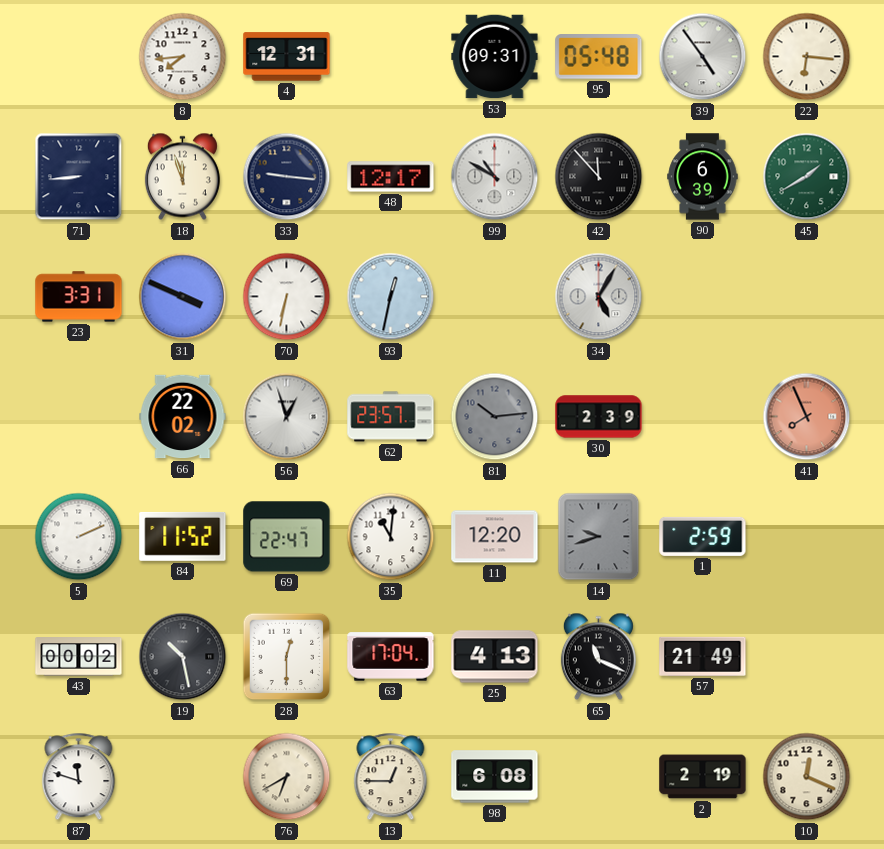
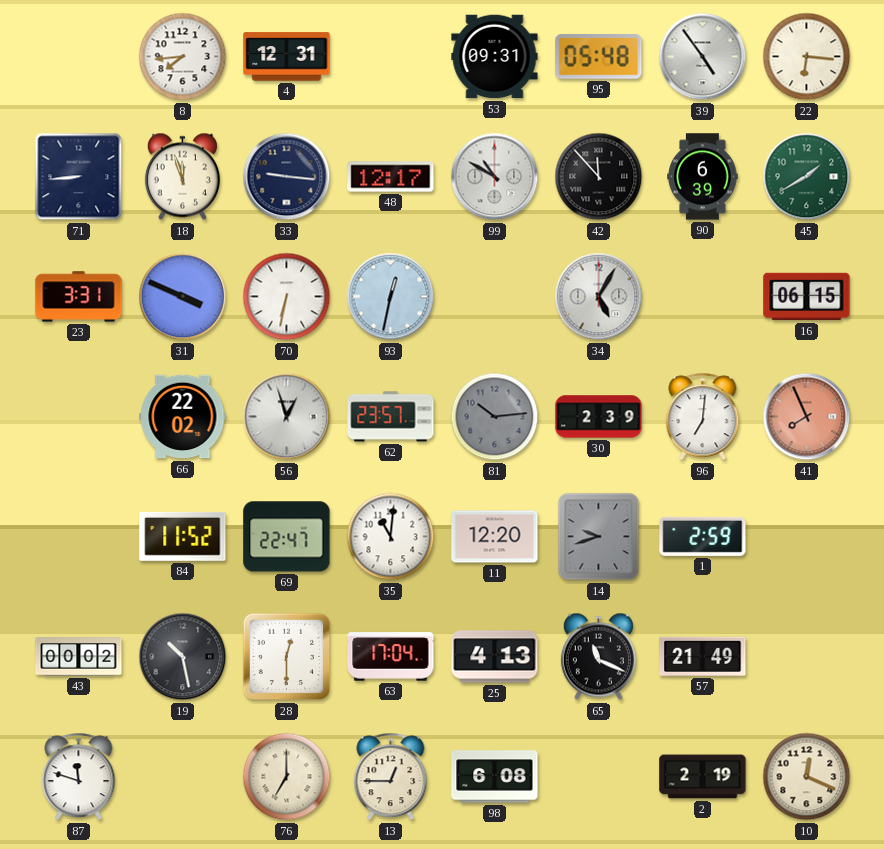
16: none -> 06:15 (807, 297)
96: none -> 7:01 (703, 417)
5: 2:11 -> none (79, 537)
76: 6:40 -> 7:00 (287, 777)
